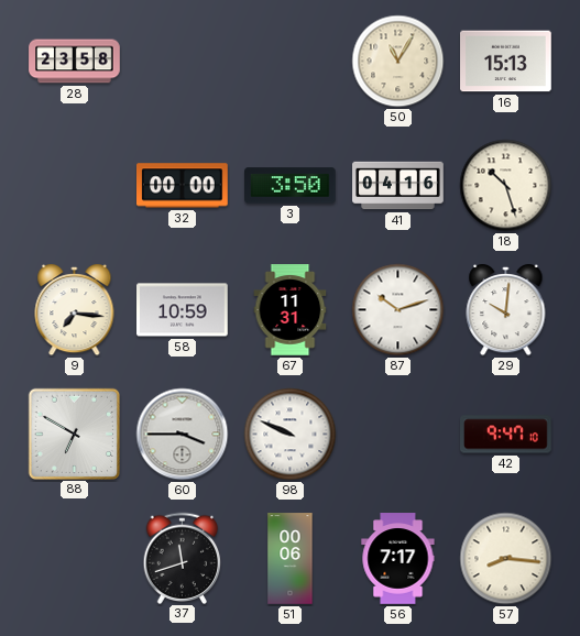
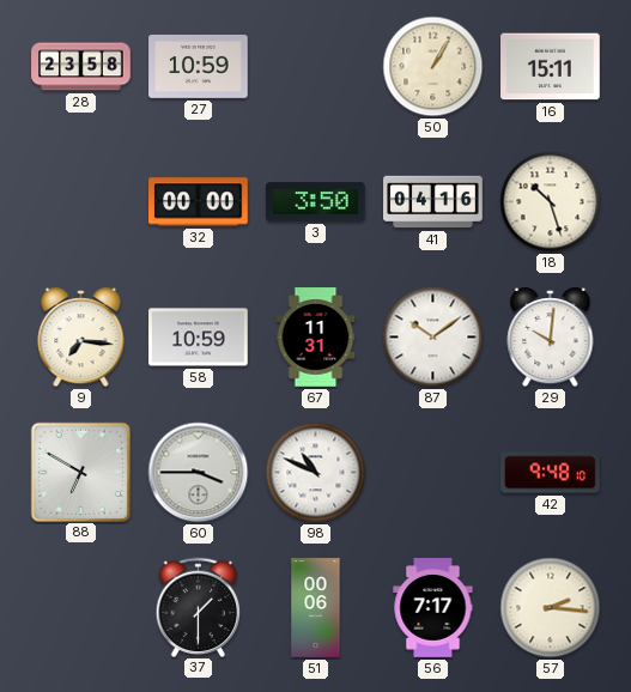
27: none -> 10:59 (199, 66)
50: 11:05 -> 1:05 (433, 67)
16: 15:13 -> 15:11 (551, 67)
87: 10:12 -> 10:09 (433, 338)
98: 9:49 -> 10:49 (316, 473)
42: 9:47 -> 9:48 (551, 473)
37: 11:42 -> 1:30 (199, 607)
57: 8:16 -> 2:16 (551, 608)
